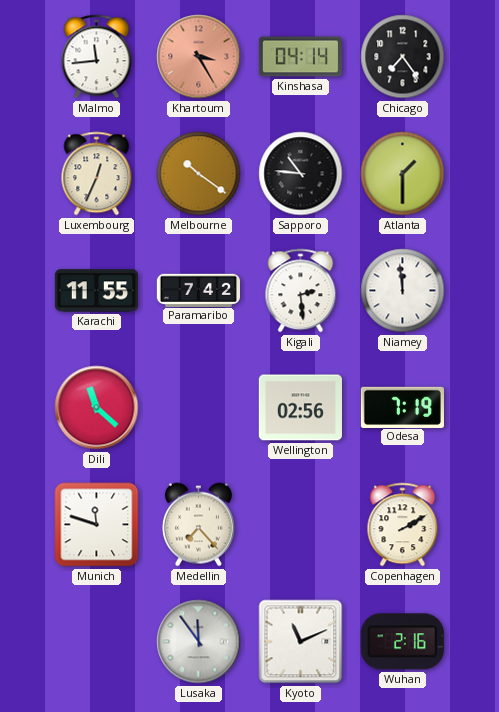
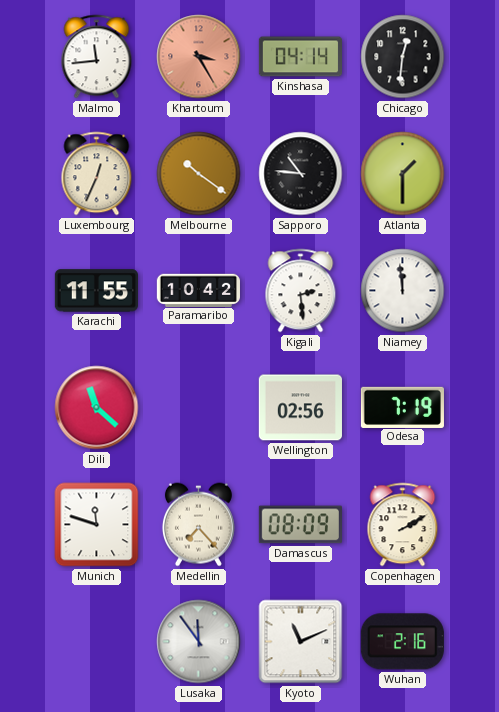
Chicago: 7:24 -> 12:31 (403, 57)
Paramaribo: 7:42 -> 10:42 (198, 290)
Damascus: none -> 08:09 (300, 525)
